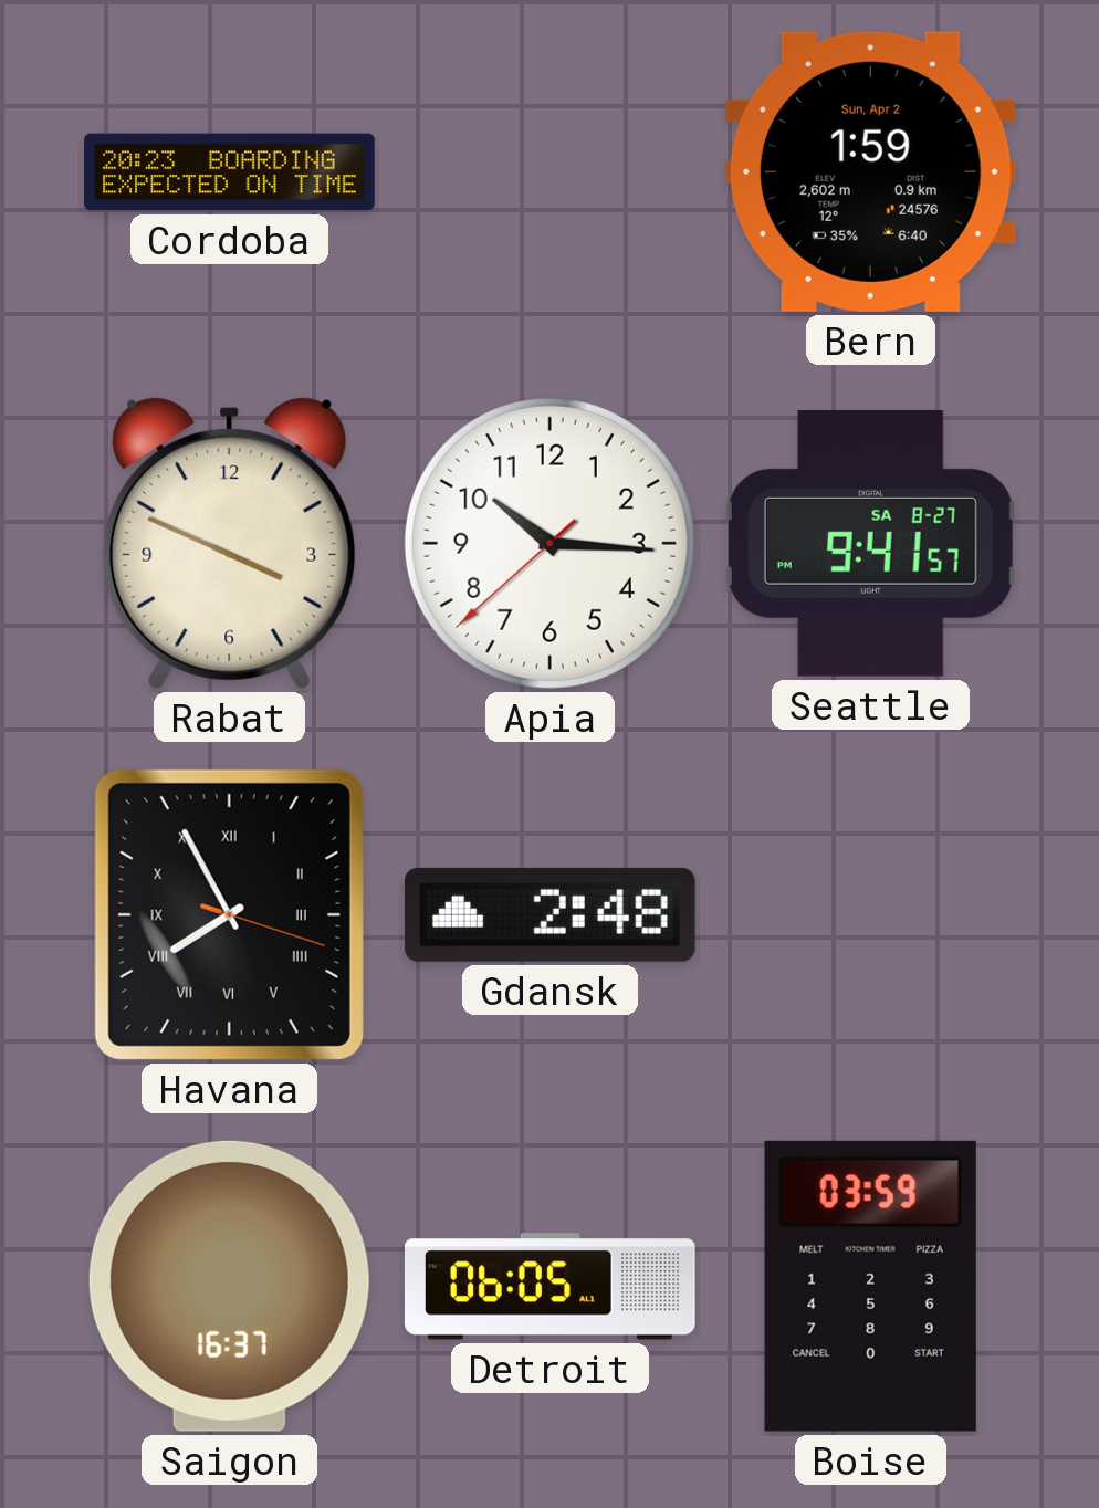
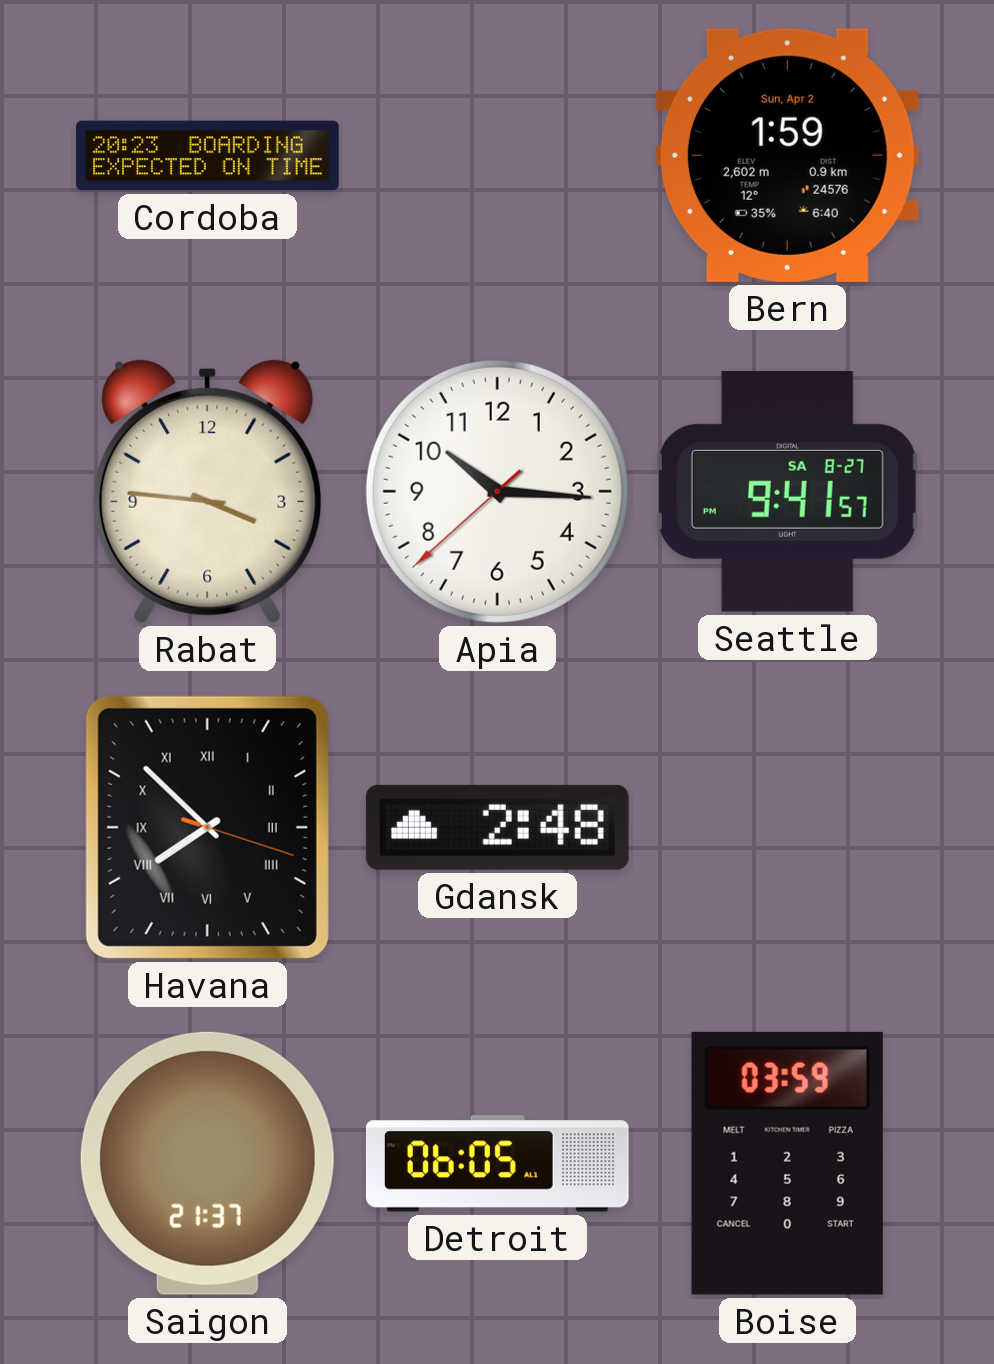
Rabat: 3:49 -> 3:46 (208, 491)
Havana: 7:55 -> 7:52 (207, 827)
Saigon: 16:37 -> 21:37 (207, 1163)
